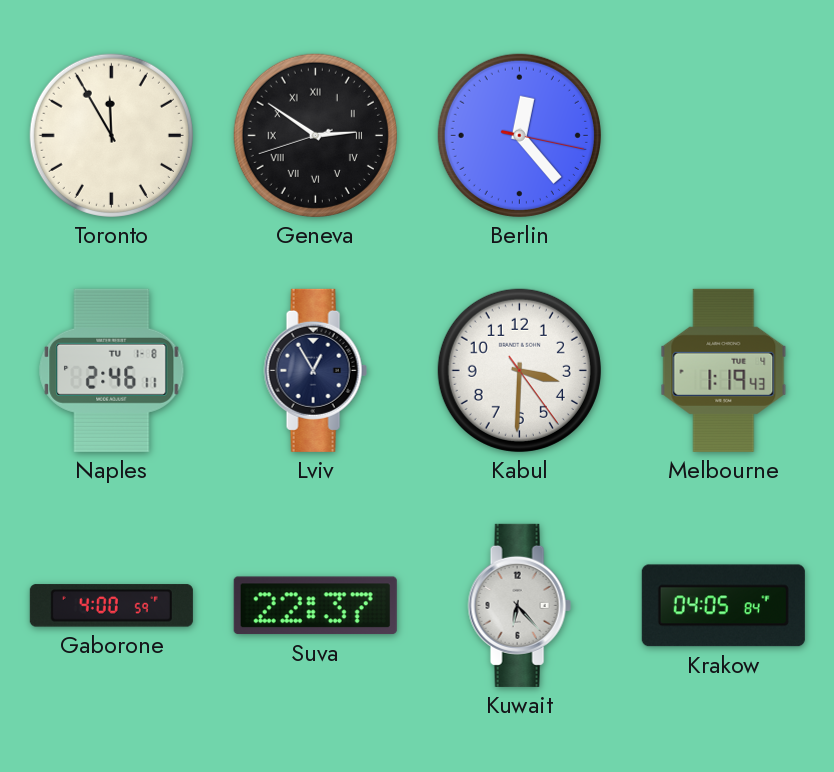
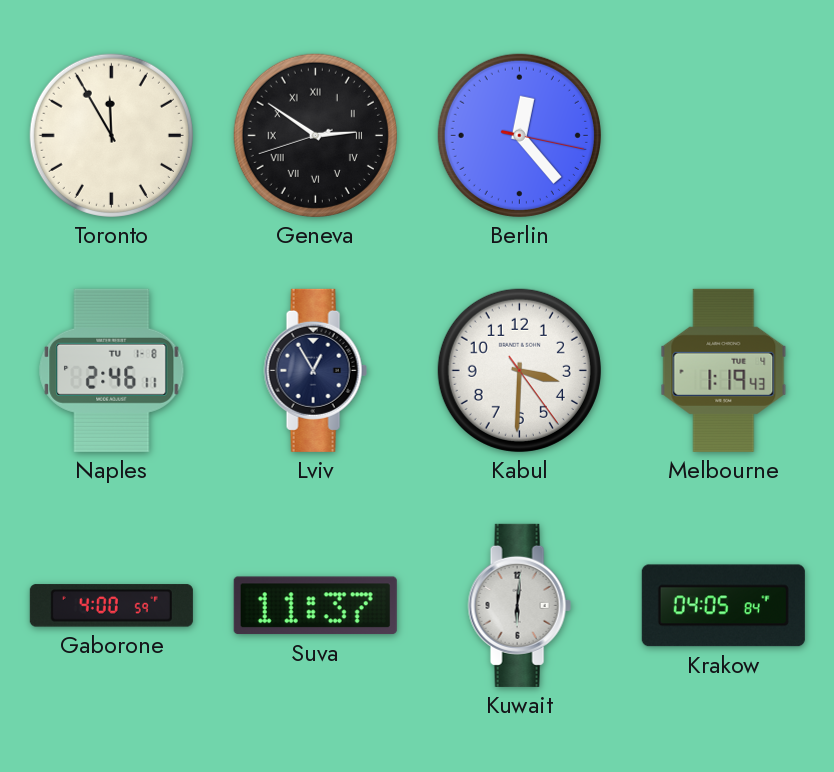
Suva: 22:37 -> 11:37 (315, 606)
Kuwait: 6:23 -> 6:01 (519, 605)
